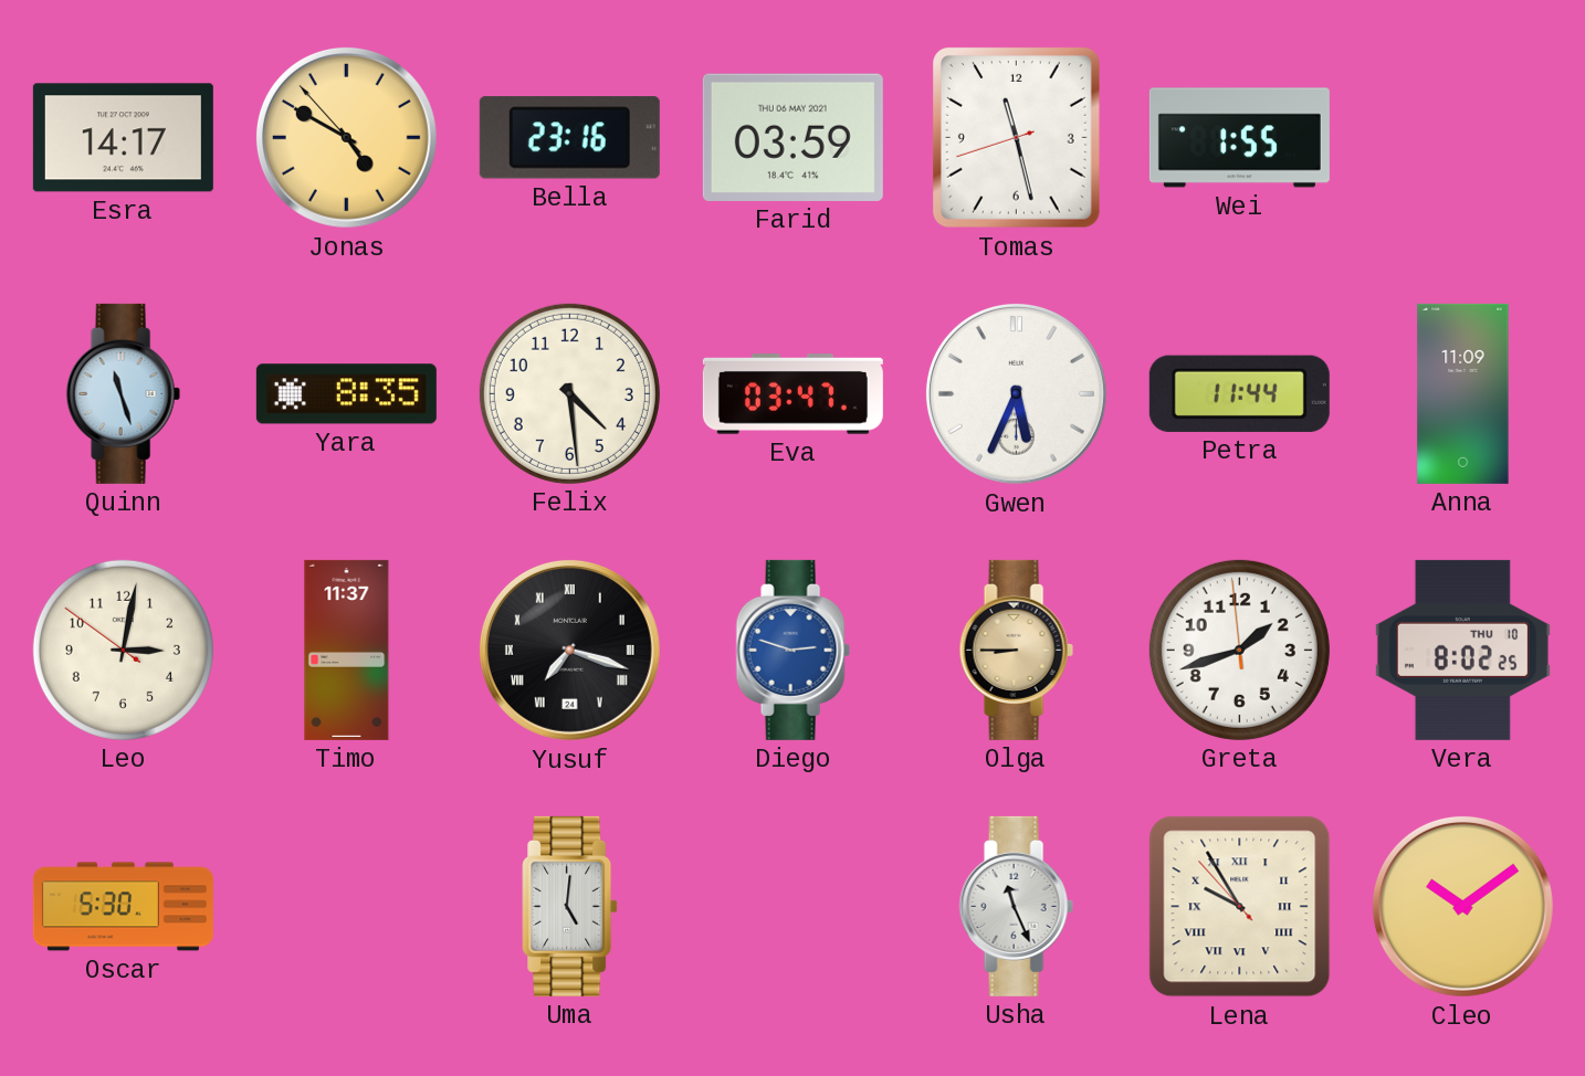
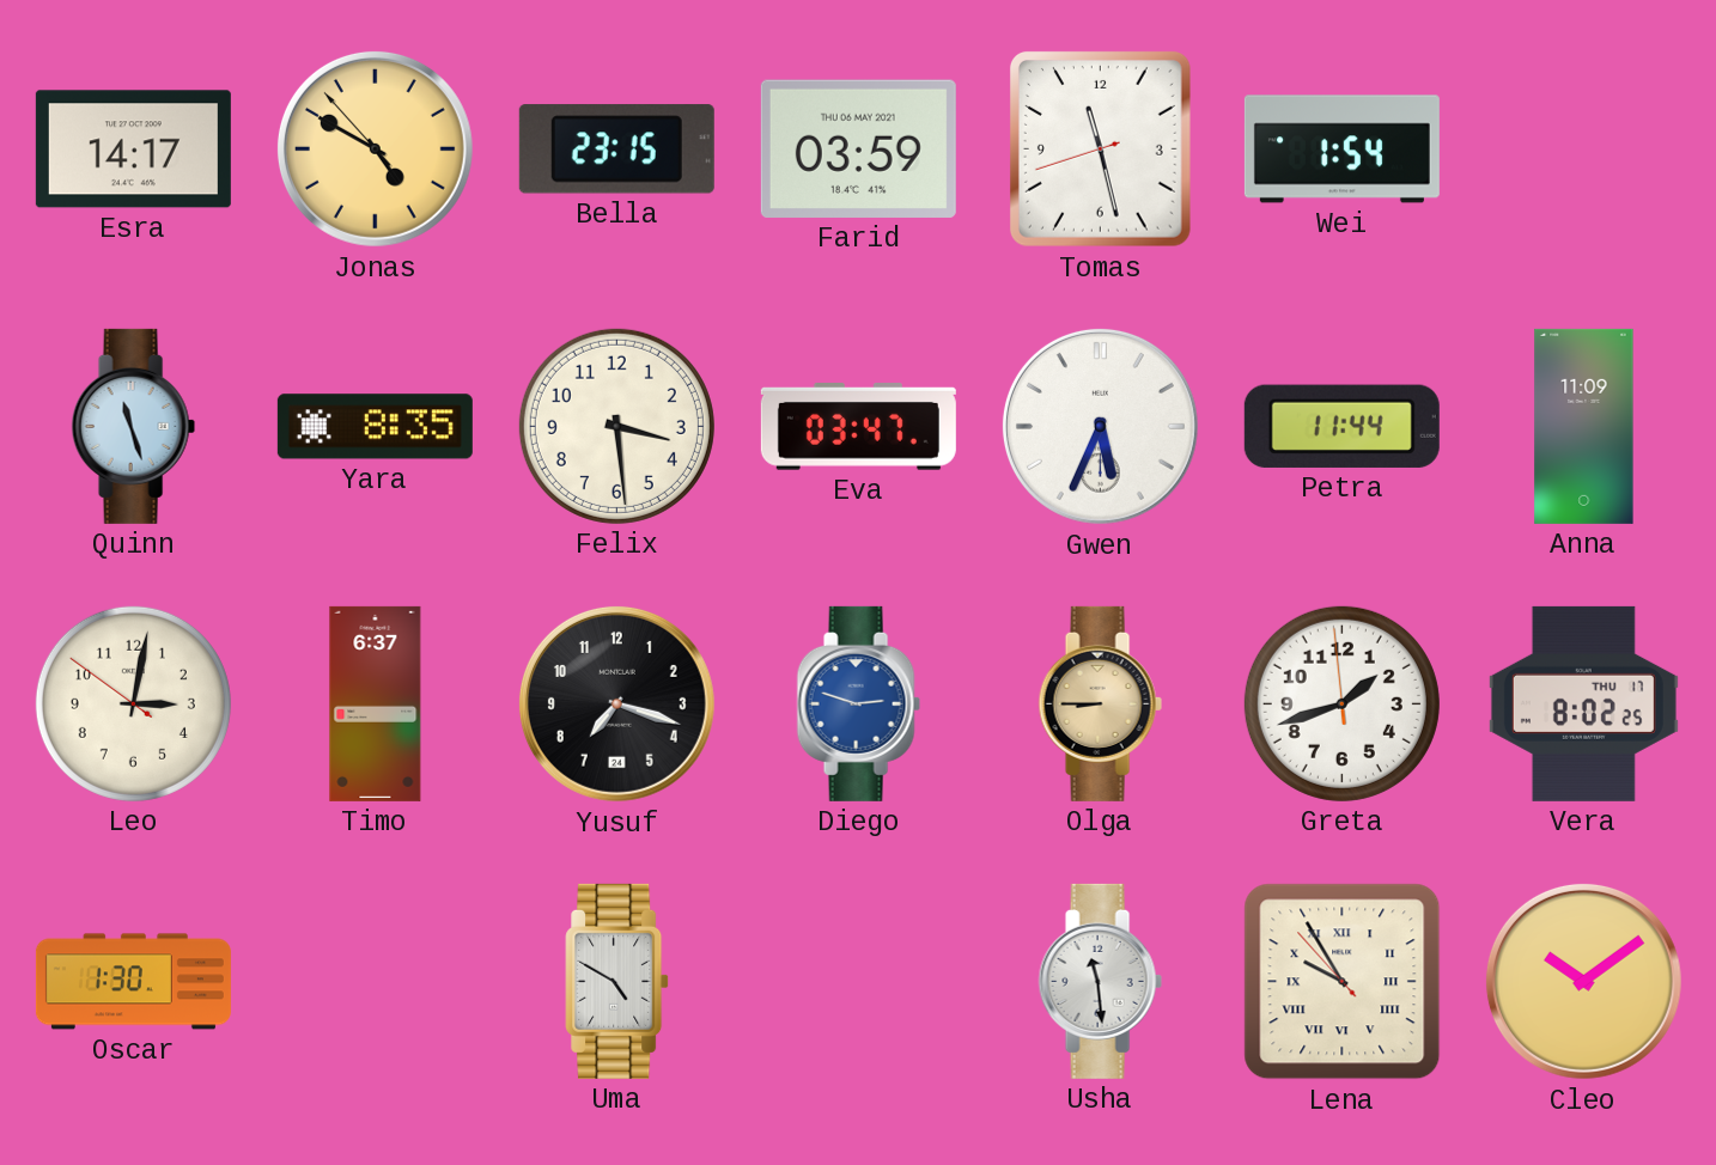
Bella: 23:16 -> 23:15 (616, 150)
Wei: 1:55 -> 1:54 (1341, 150)
Felix: 4:29 -> 3:29 (616, 426)
Timo: 11:37 -> 6:37 (376, 703)
Yusuf numerals: Roman -> Arabic (616, 703)
Vera date: THU 10 -> THU 17 (1583, 703)
Oscar: 5:30 -> 1:30 (133, 982)
Uma: 5:01 -> 4:50 (617, 981)
Usha: 11:26 -> 11:29 (1100, 981)
